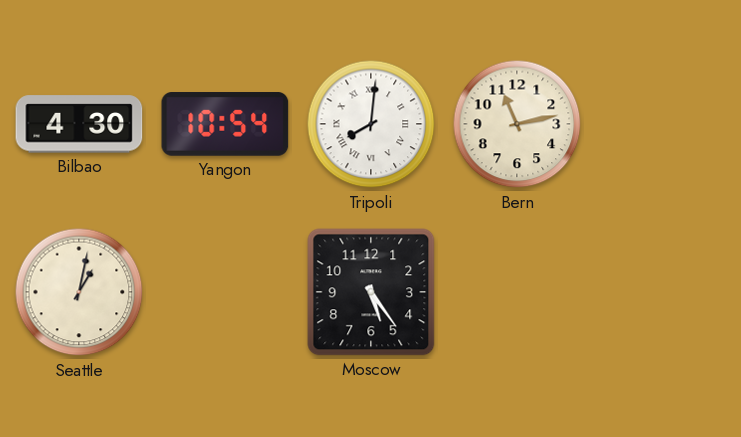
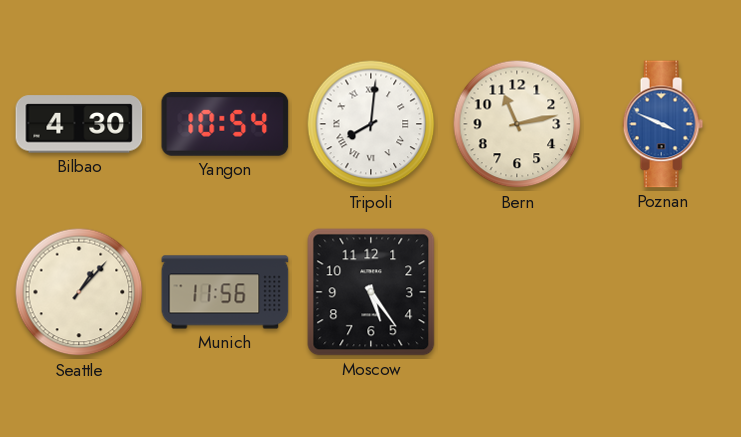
Poznan: none -> 3:49 (663, 124)
Seattle: 1:02 -> 1:07 (79, 292)
Munich: none -> 11:56 (225, 292)
